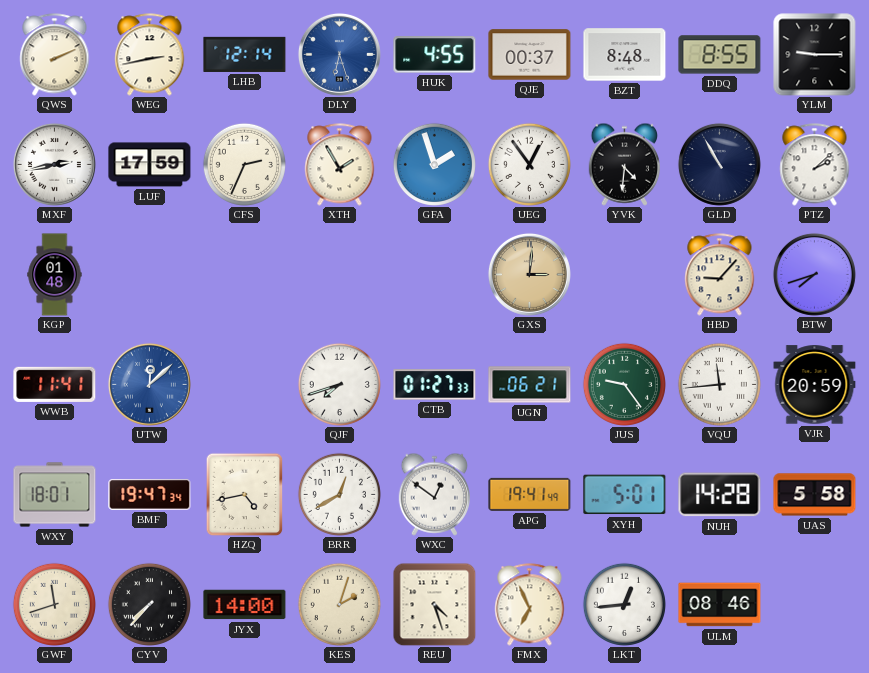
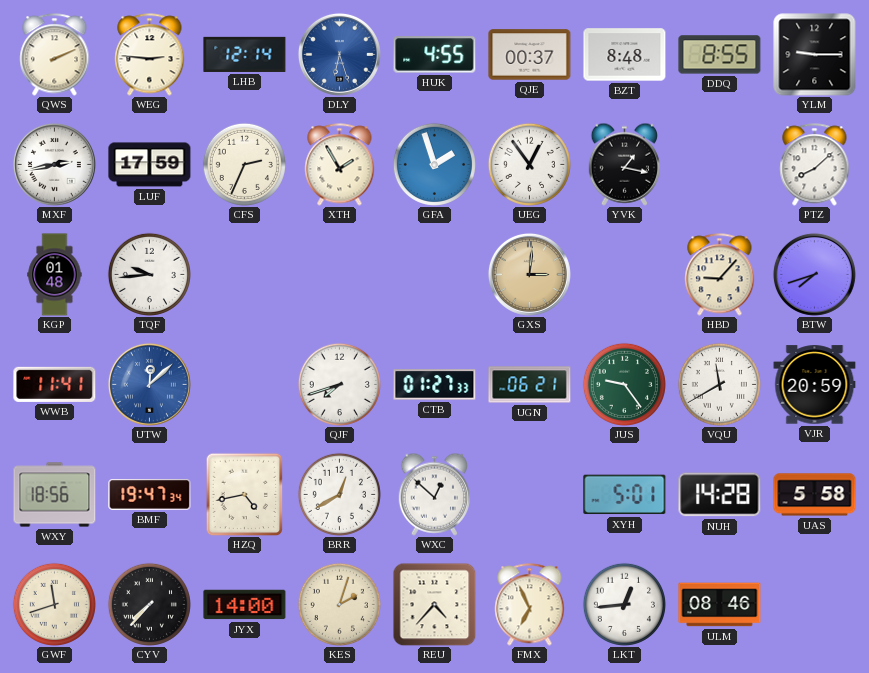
WEG: 2:43 -> 2:46 (150, 55)
YVK: 4:31 -> 1:17 (625, 164)
GLD: 10:55 -> none (719, 164)
PTZ: 2:08 -> 8:08 (815, 165)
TQF: none -> 9:44 (149, 274)
VQU: 11:44 -> 11:40 (719, 384)
WXY: 18:01 -> 18:56 (55, 495)
WXC: 12:51 -> 12:52 (435, 494)
APG: 19:41 -> none (530, 494)
REU: 4:27 -> 4:37 (434, 604)
